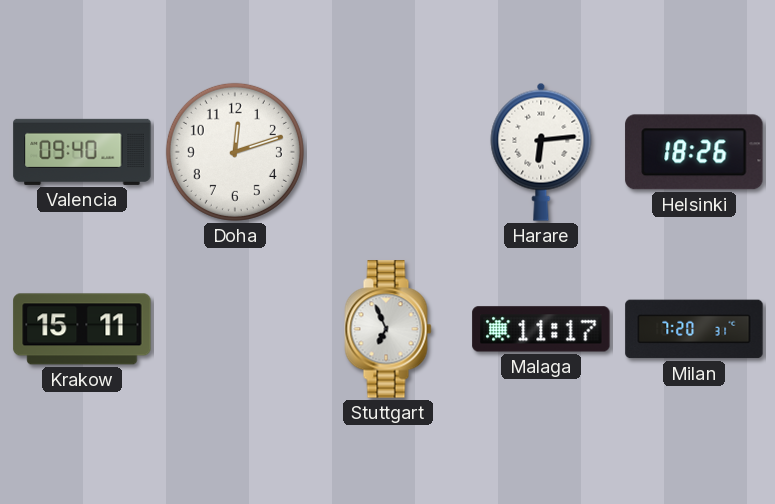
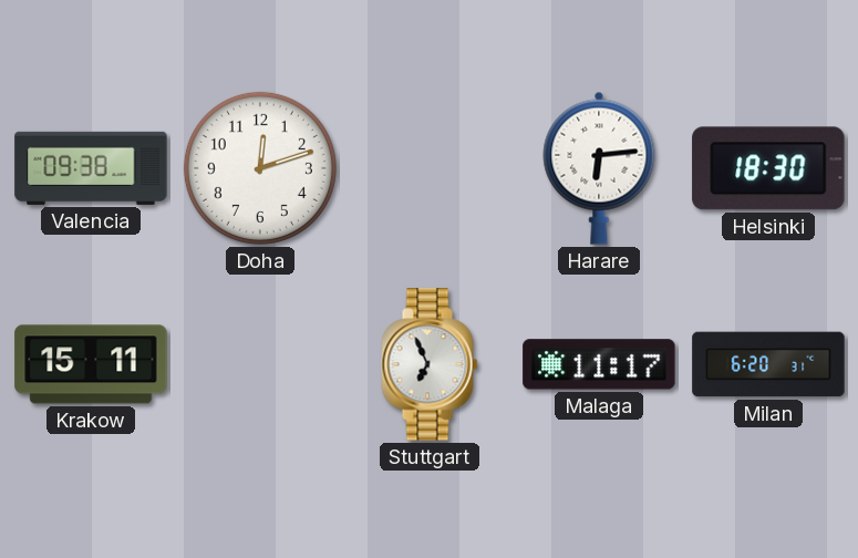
Valencia: 09:40 -> 09:38 (91, 168)
Helsinki: 18:26 -> 18:30 (768, 168)
Milan: 7:20 -> 6:20 (768, 364)
